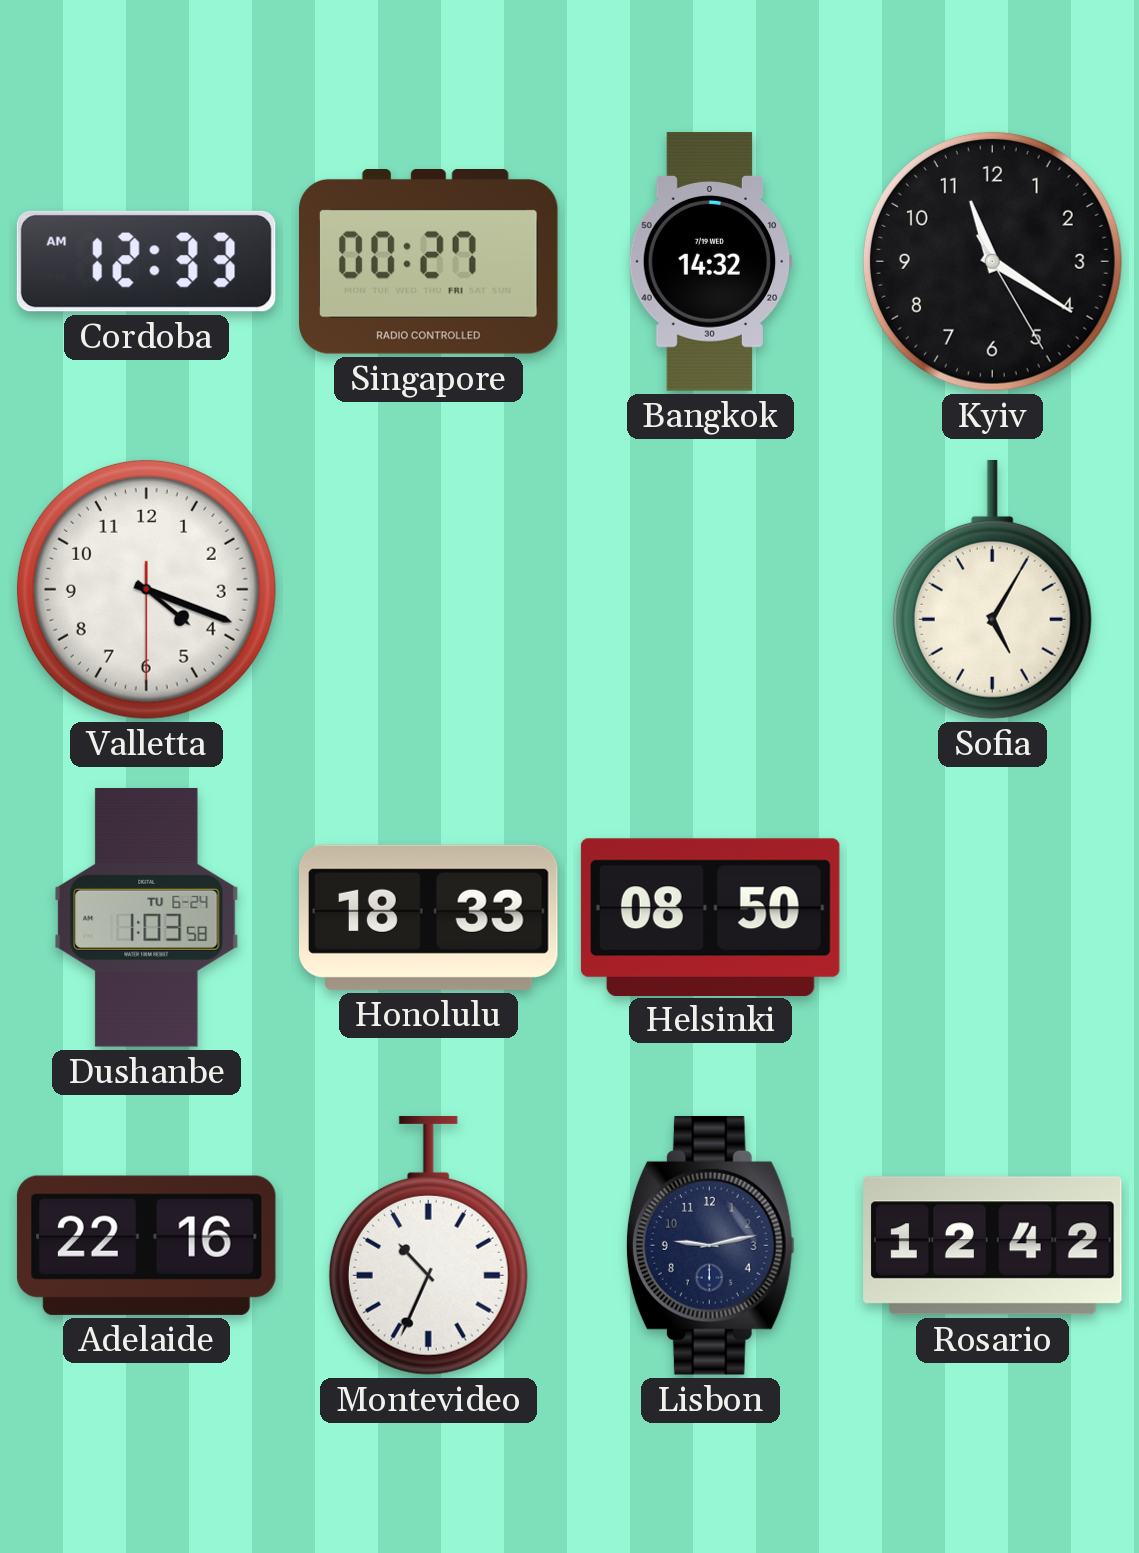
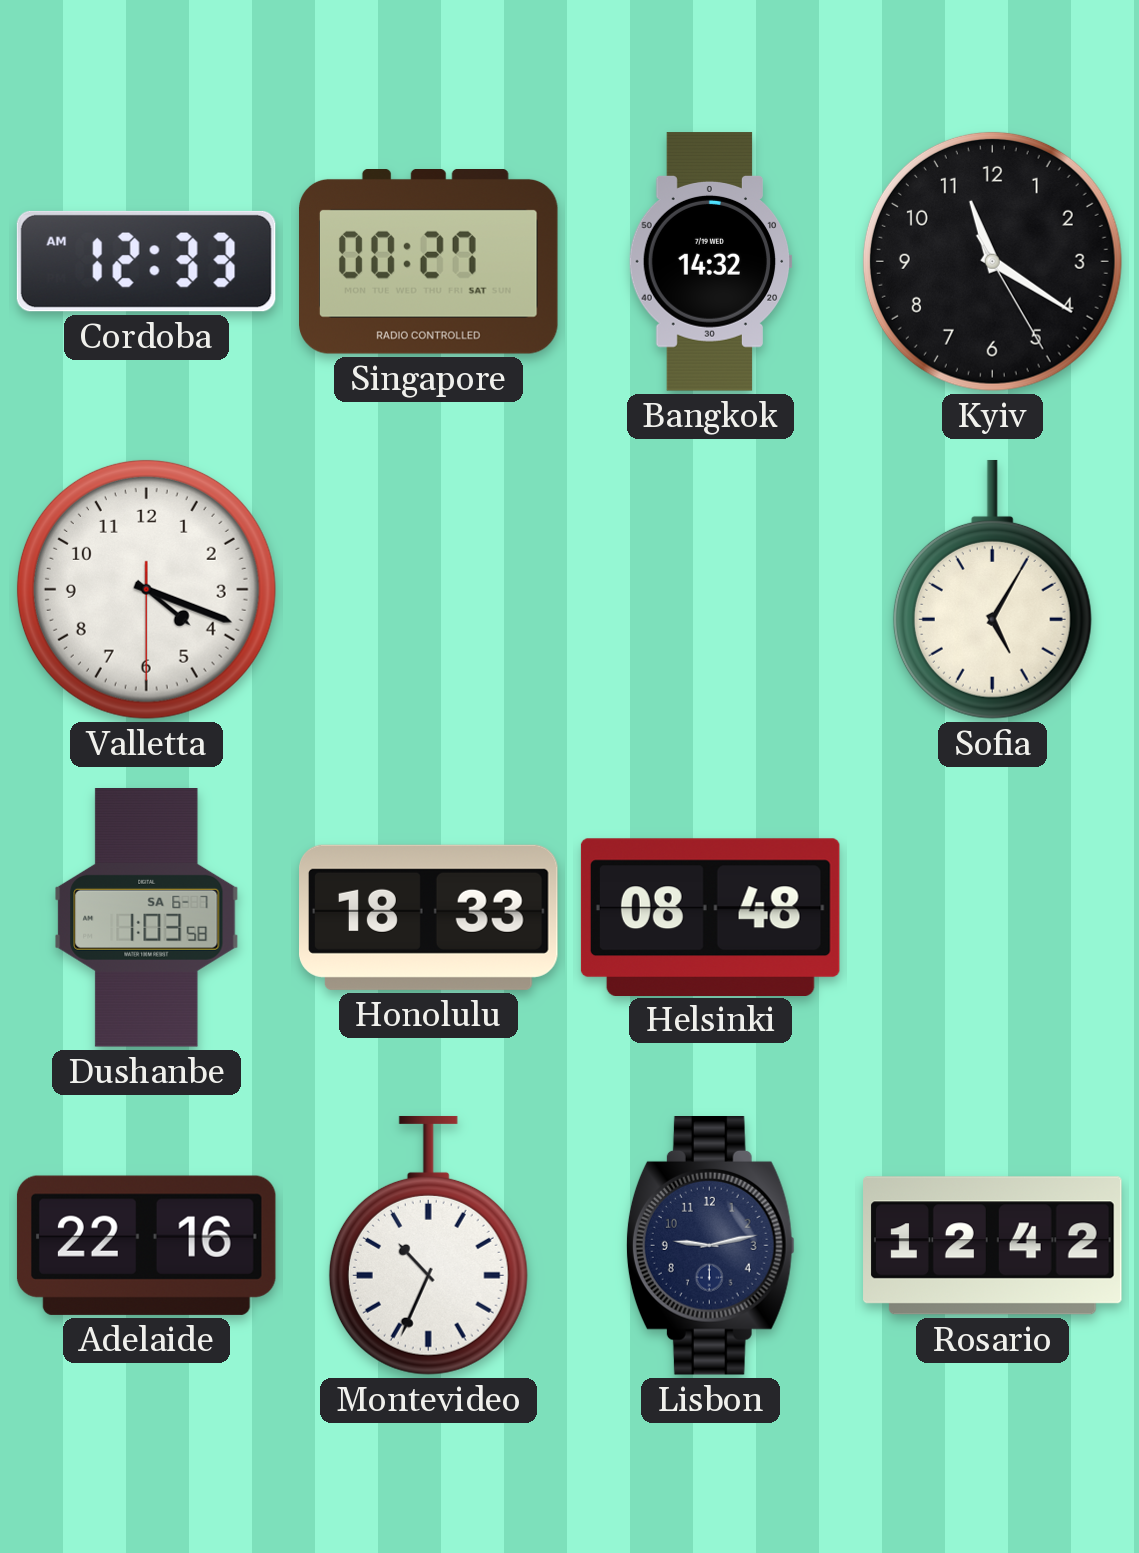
Singapore date: FRI -> SAT (429, 262)
Dushanbe date: TU 6-24 -> SA 6-7 (147, 918)
Helsinki: 08:50 -> 08:48 (710, 917)
